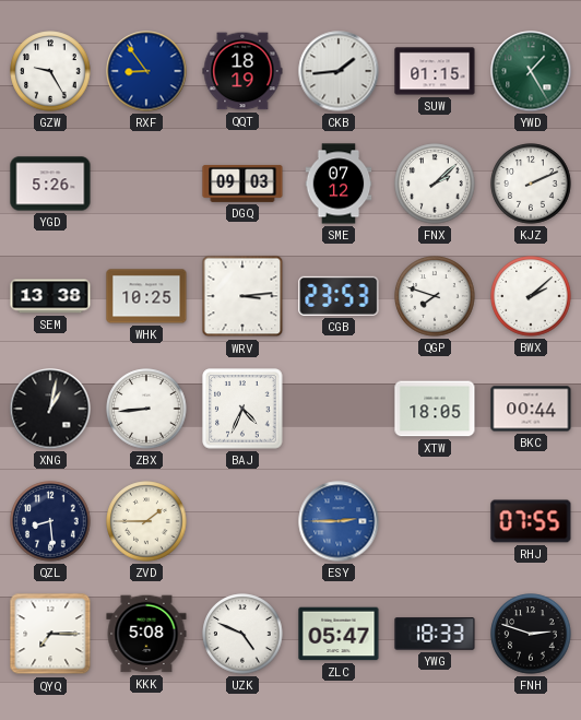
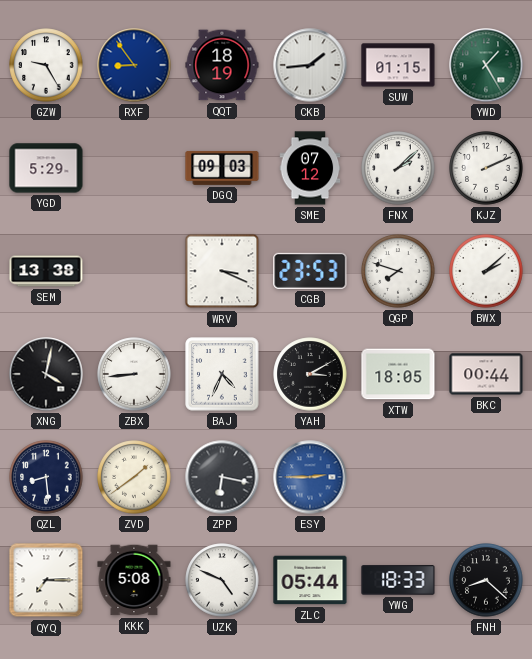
YGD: 5:26 -> 5:29 (46, 168)
WHK: 10:25 -> none (146, 296)
WRV: 3:14 -> 3:19 (222, 271)
XNG: 1:02 -> 4:02 (46, 374)
YAH: none -> 3:10 (310, 374)
ZVD: 1:45 -> 1:39 (134, 477)
ZPP: none -> 6:17 (222, 477)
RHJ: 07:55 -> none (531, 521)
ZLC: 05:47 -> 05:44 (310, 580)
FNH: 2:48 -> 8:22 (486, 580)
